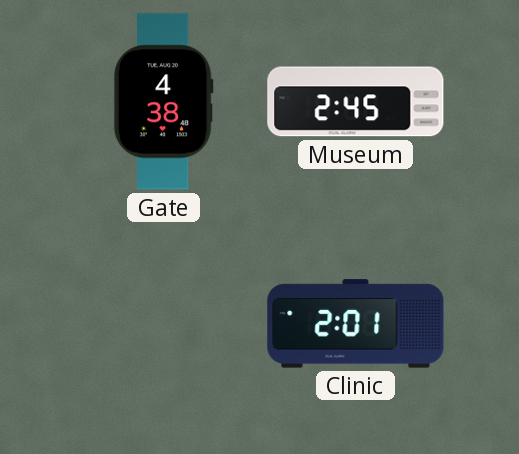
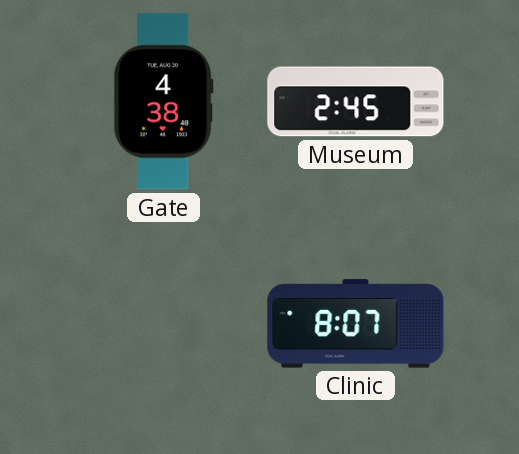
Clinic: 2:01 -> 8:07 (356, 324)
